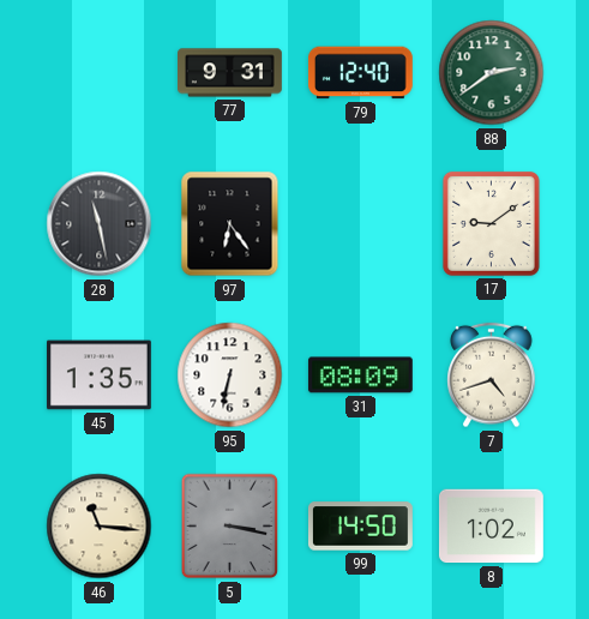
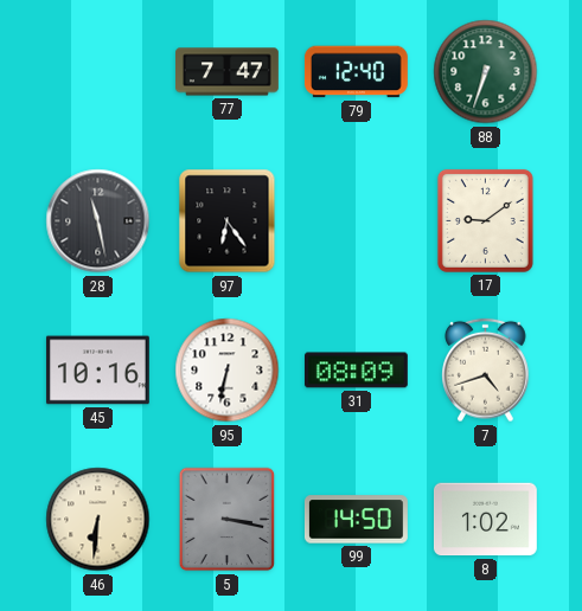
77: 9:31 -> 7:47 (228, 72)
88: 2:39 -> 6:33 (486, 72)
45: 1:35 -> 10:16 (97, 371)
46: 11:16 -> 6:31 (98, 520)
